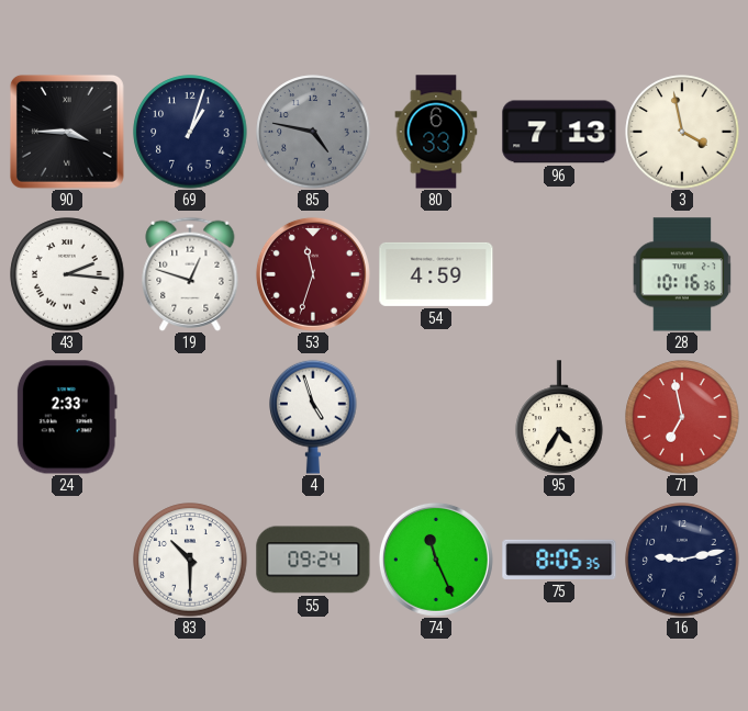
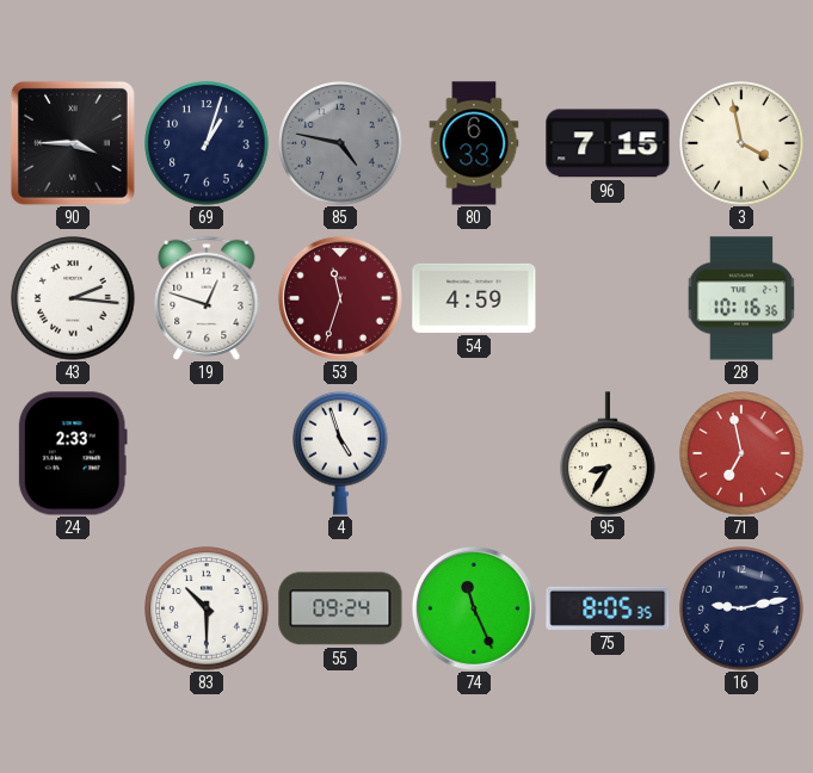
96: 7:13 -> 7:15 (608, 143)
95: 4:35 -> 8:35 (608, 453)
